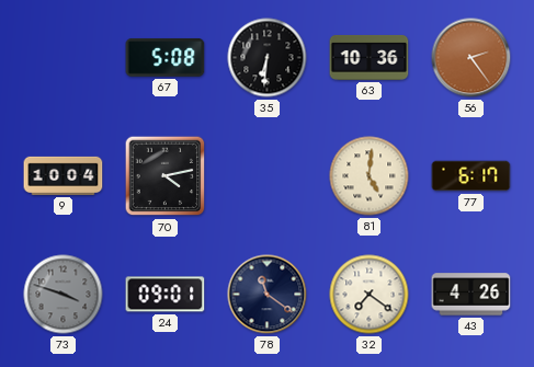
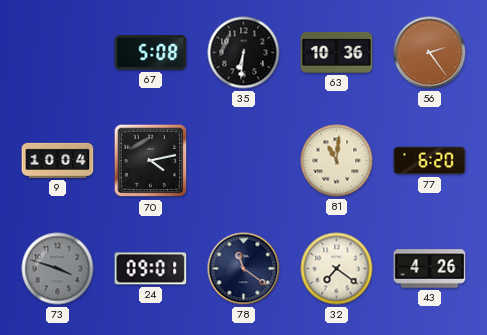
81: 5:01 -> 11:01 (337, 161)
77: 6:17 -> 6:20 (430, 161)
